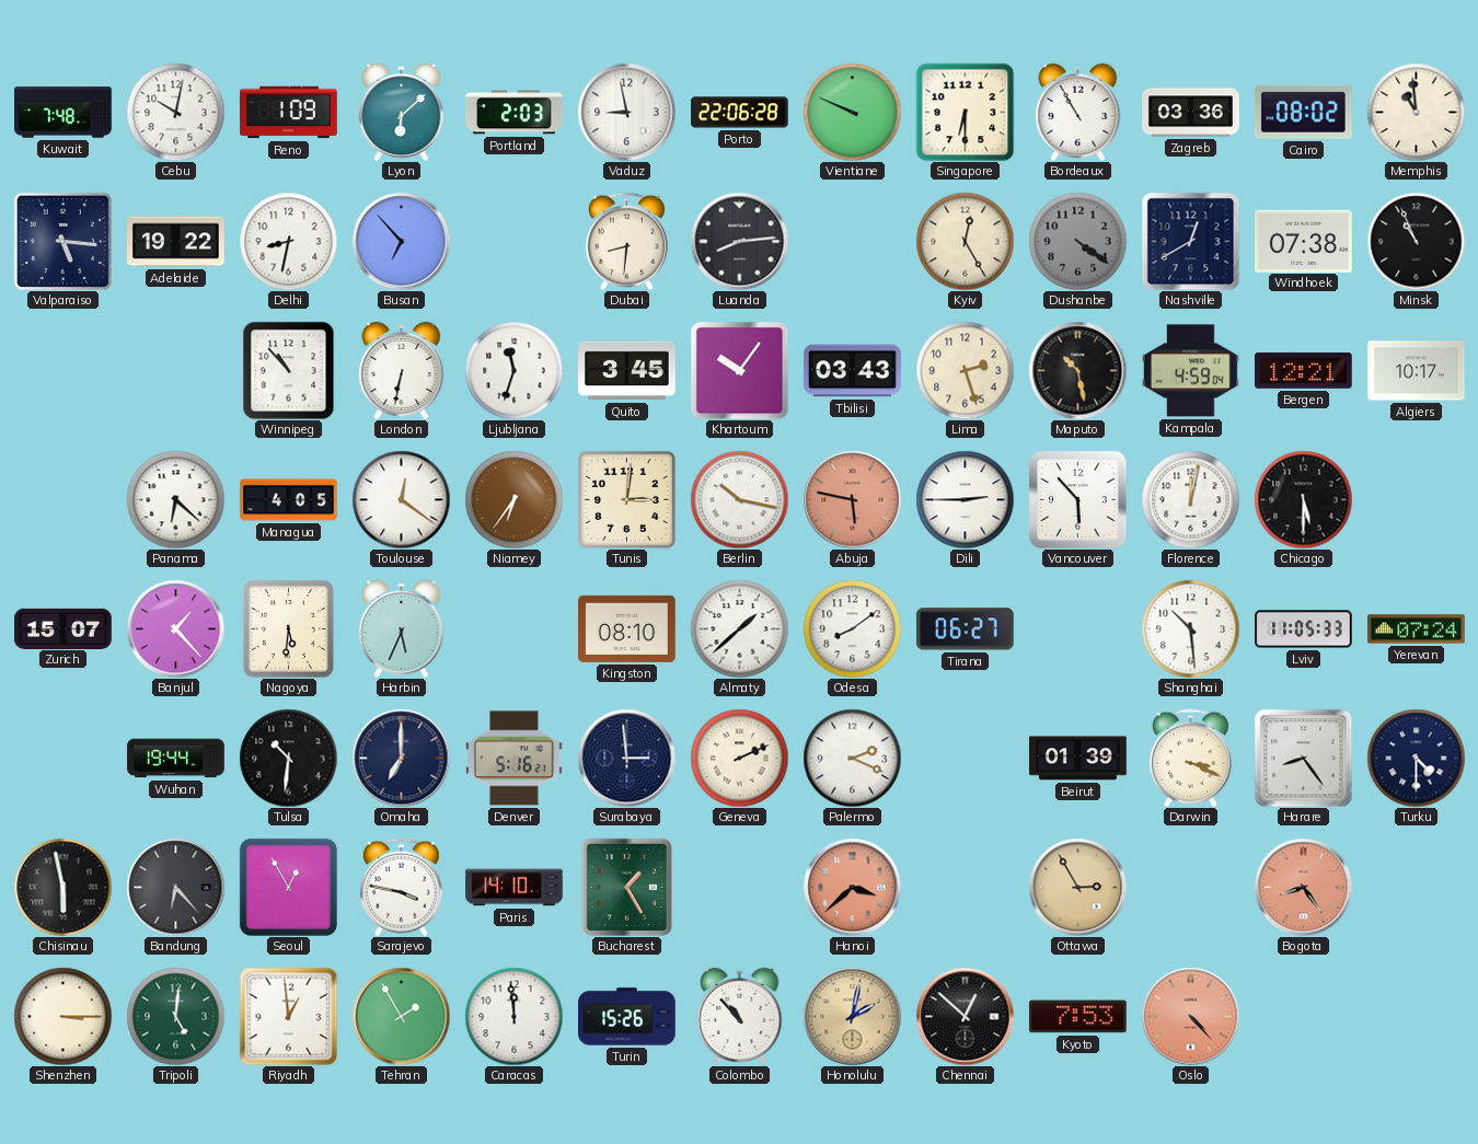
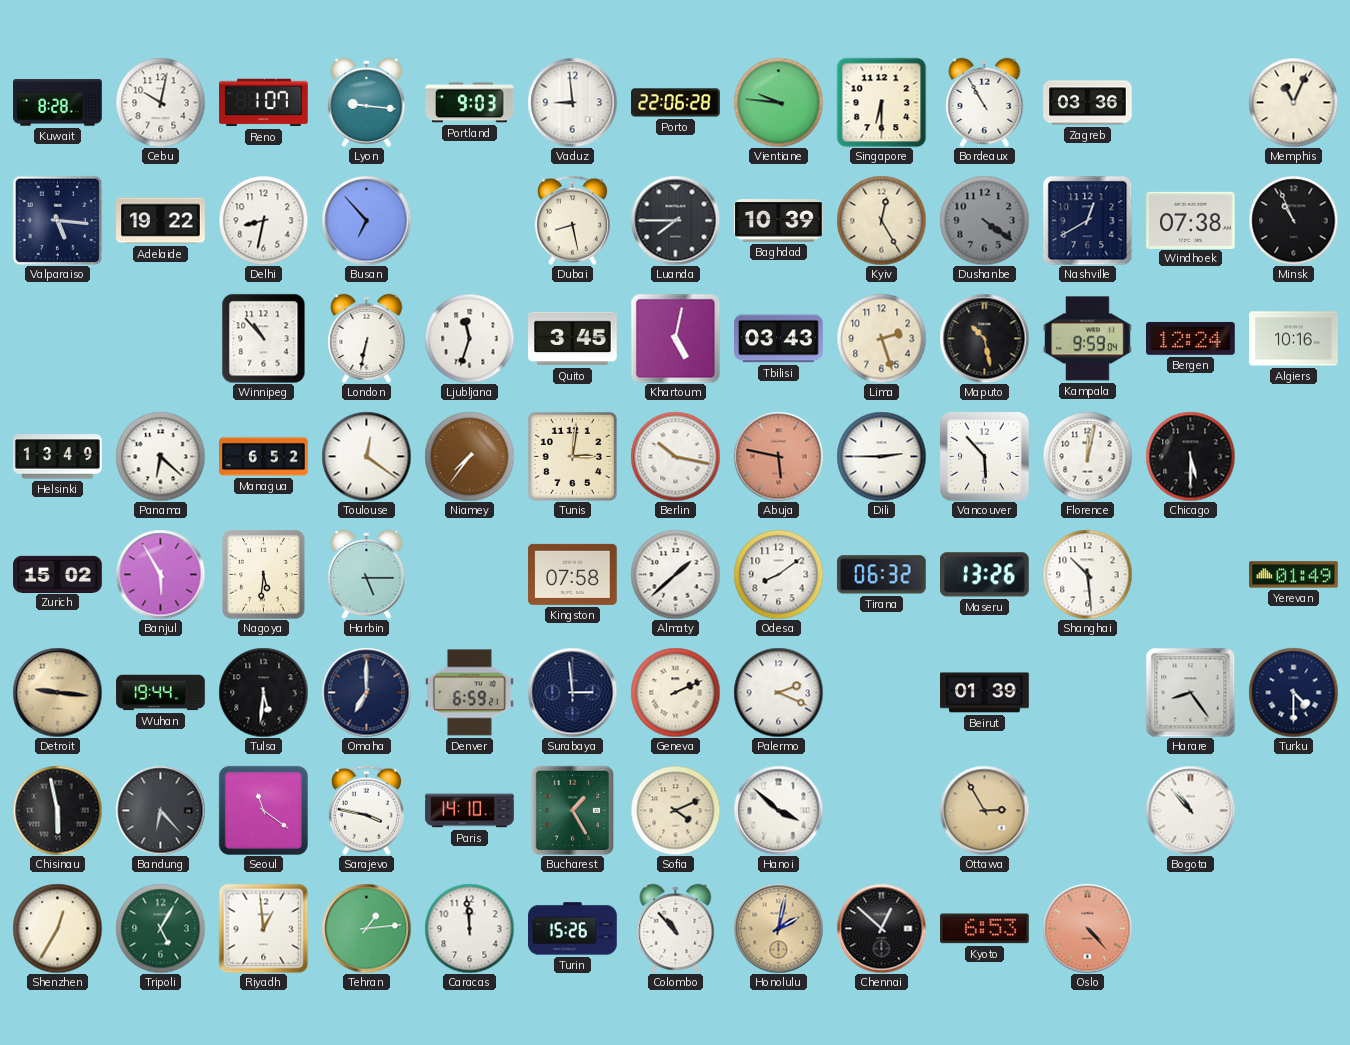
Kuwait: 7:48 -> 8:28 (58, 103)
Reno: 1:09 -> 1:07 (264, 103)
Lyon: 6:08 -> 9:16 (367, 102)
Portland: 2:03 -> 9:03 (470, 103)
Vaduz: 8:58 -> 8:59 (572, 102)
Vientiane: 9:49 -> 9:46 (778, 102)
Cairo: 08:02 -> none (1303, 112)
Memphis: 10:59 -> 11:04 (1293, 102)
Dubai: 8:31 -> 8:28 (572, 220)
Luanda: 8:14 -> 7:45 (675, 220)
Baghdad: none -> 10:39 (779, 221)
Khartoum: 10:06 -> 5:02 (675, 338)
Kampala: 4:59 -> 9:59 (1088, 339)
Bergen: 12:21 -> 12:24 (1191, 338)
Algiers: 10:17 -> 10:16 (1294, 339)
Helsinki: none -> 13:49 (58, 457)
Managua: 4:05 -> 6:52 (264, 457)
Niamey: 6:36 -> 7:36 (469, 456)
Zurich: 15:07 -> 15:02 (58, 574)
Banjul: 1:23 -> 5:55 (160, 574)
Harbin: 5:34 -> 5:15 (367, 574)
Kingston: 08:10 -> 07:58 (573, 574)
Tirana: 06:27 -> 06:32 (881, 575)
Maseru: none -> 13:26 (985, 575)
Lviv: 11:05 -> none (1304, 629)
Yerevan: 07:24 -> 01:49 (1294, 575)
Detroit: none -> 9:16 (57, 692)
Tulsa: 10:31 -> 5:31 (263, 692)
Denver: 5:16 -> 6:59 (470, 693)
Darwin: 3:19 -> none (1190, 758)
Seoul: 12:55 -> 11:21 (263, 810)
Sofia: none -> 4:11 (675, 810)
Hanoi: 3:38 -> 3:52 (778, 810)
Hanoi dial: salmon -> white (778, 810)
Bogota: 8:24 -> 10:53 (1190, 810)
Bogota dial: salmon -> white (1190, 810)
Shenzhen: 3:15 -> 12:35 (57, 928)
Tripoli: 5:01 -> 5:05 (160, 928)
Tehran: 1:55 -> 1:14 (366, 928)
Kyoto: 7:53 -> 6:53 (985, 929)
